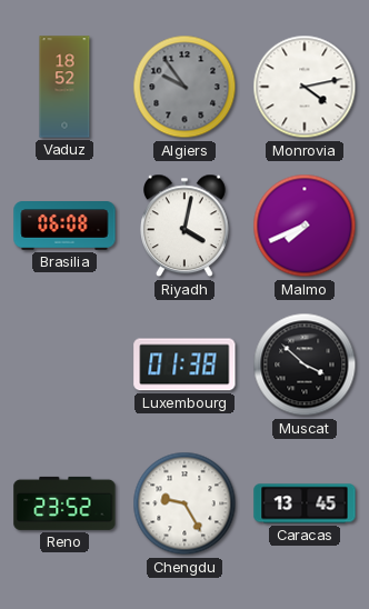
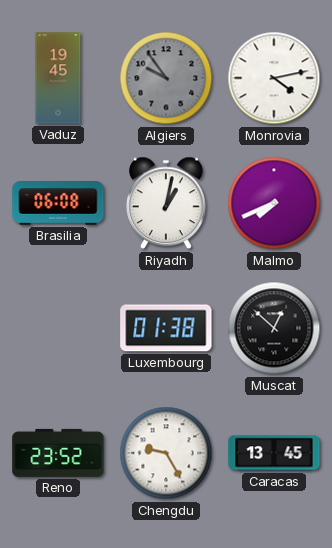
Vaduz: 18:52 -> 19:45 (58, 78)
Riyadh: 4:02 -> 1:02 (167, 203)
Muscat: 3:52 -> 12:52 (274, 328)
